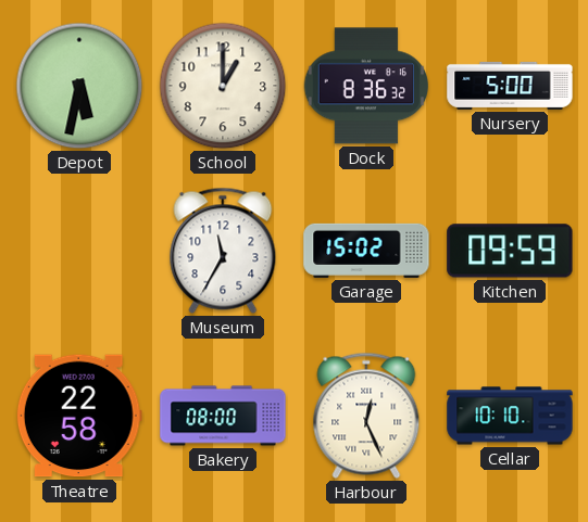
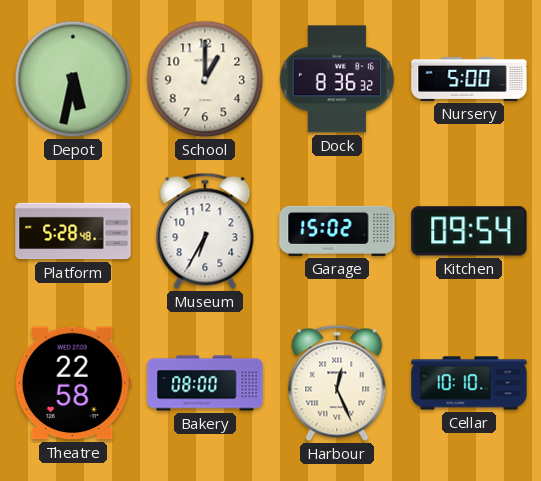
Platform: none -> 5:28 (73, 231)
Museum: 11:35 -> 6:35 (205, 231)
Kitchen: 09:59 -> 09:54 (469, 231)
